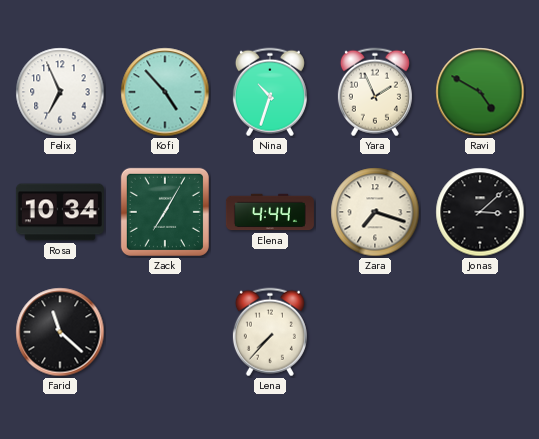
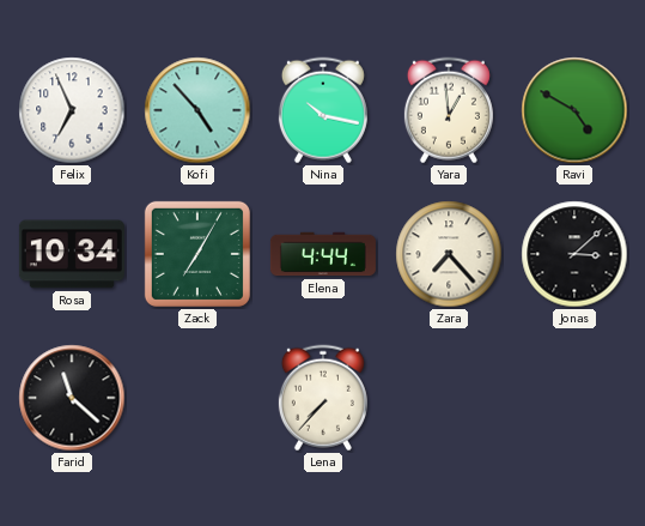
Nina: 10:33 -> 10:17 (323, 110)
Yara: 1:56 -> 12:59 (449, 110)
Zara: 7:18 -> 7:23 (449, 254)
